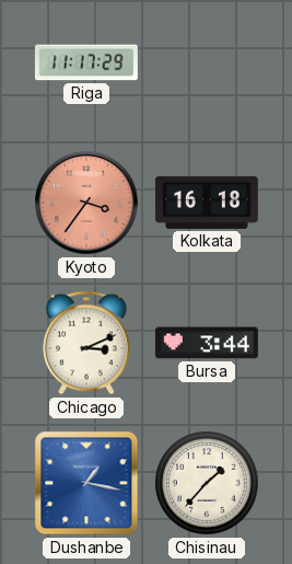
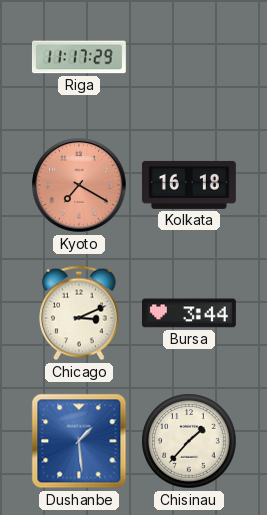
Kyoto: 3:36 -> 7:20 (80, 186)
Dushanbe: 1:17 -> 1:29 (79, 441)
